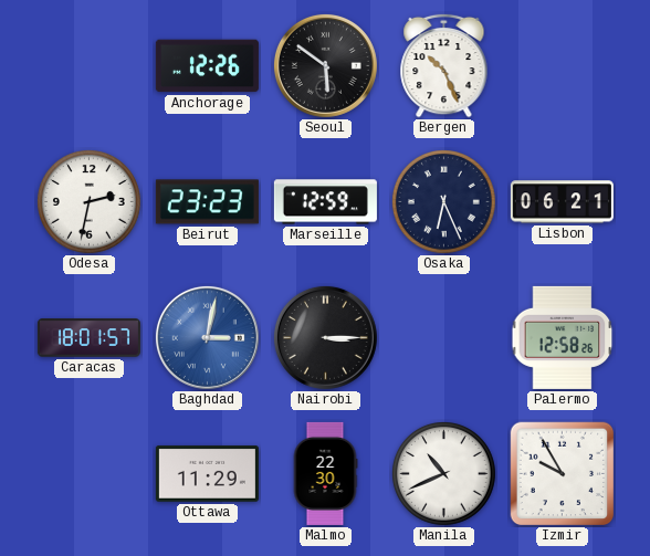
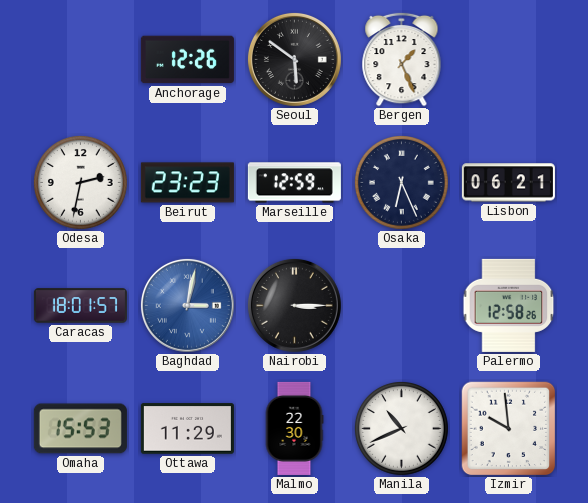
Bergen: 10:26 -> 1:26 (402, 59)
Omaha: none -> 15:53 (80, 429)
Izmir: 9:55 -> 9:59 (509, 429)
